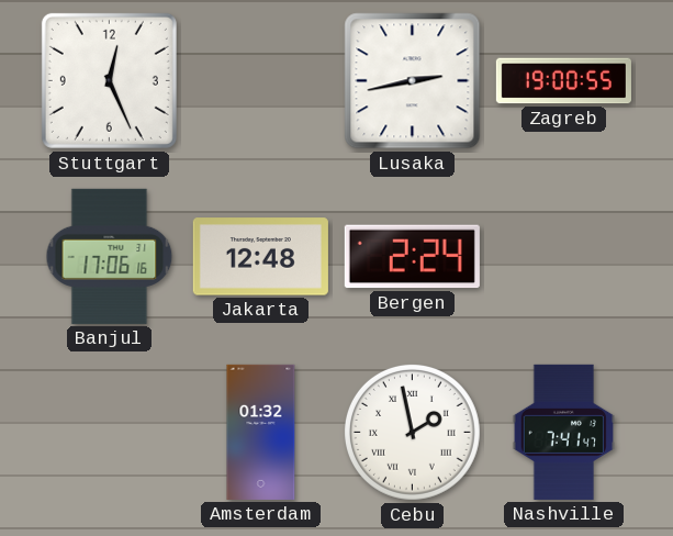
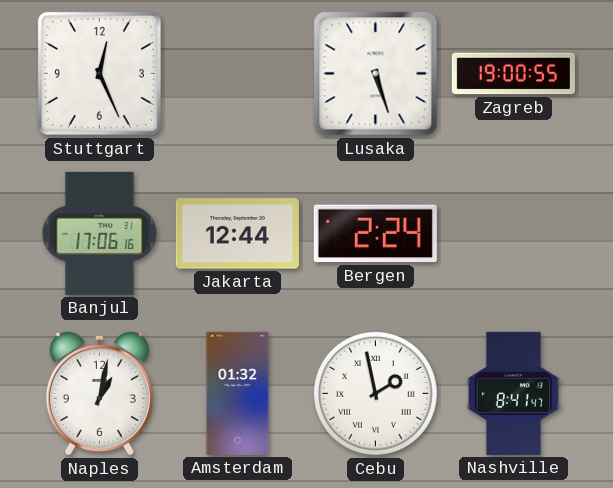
Lusaka: 2:43 -> 5:27 (376, 74)
Jakarta: 12:48 -> 12:44 (237, 234)
Naples: none -> 1:02 (99, 393)
Nashville: 7:41 -> 8:41 (513, 393)
